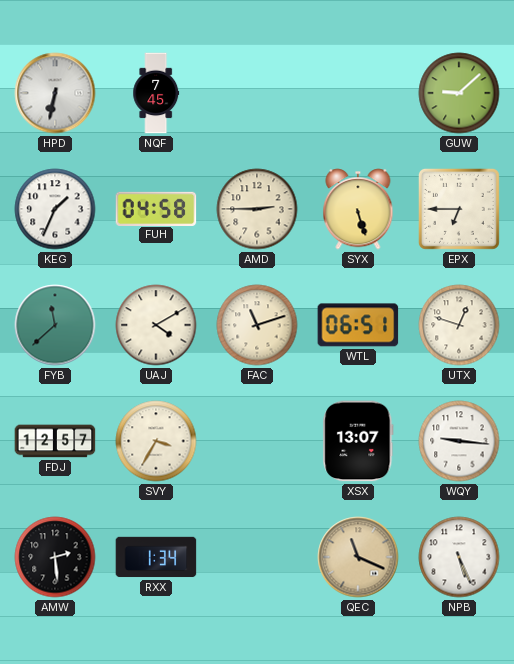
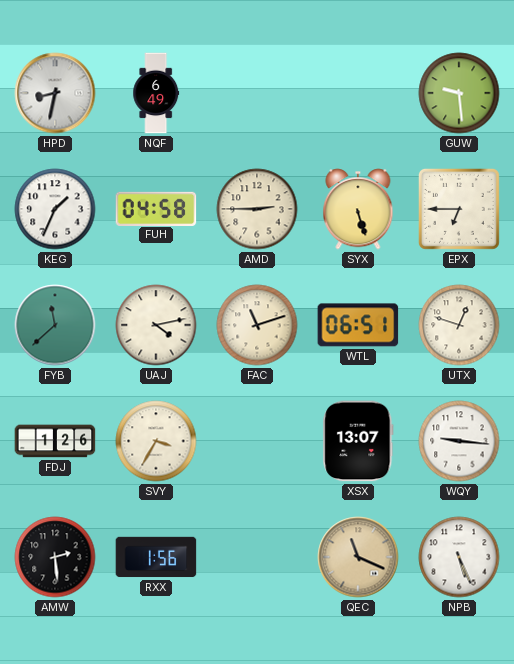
HPD: 6:32 -> 8:32 (55, 93)
NQF: 7:45 -> 6:49 (156, 93)
GUW: 9:08 -> 9:29 (459, 93)
UAJ: 4:10 -> 4:13 (156, 325)
FDJ: 12:57 -> 1:26 (55, 441)
RXX: 1:34 -> 1:56 (156, 557)
